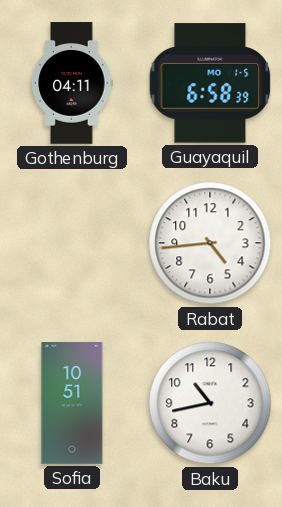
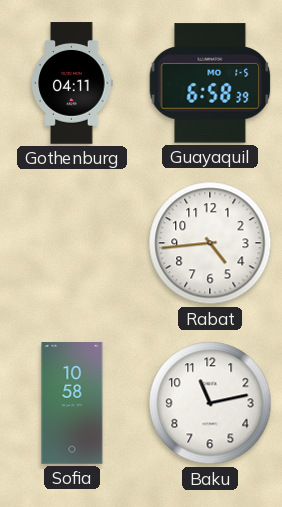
Sofia: 10:51 -> 10:58 (72, 403)
Baku: 10:43 -> 11:13 (210, 403)
